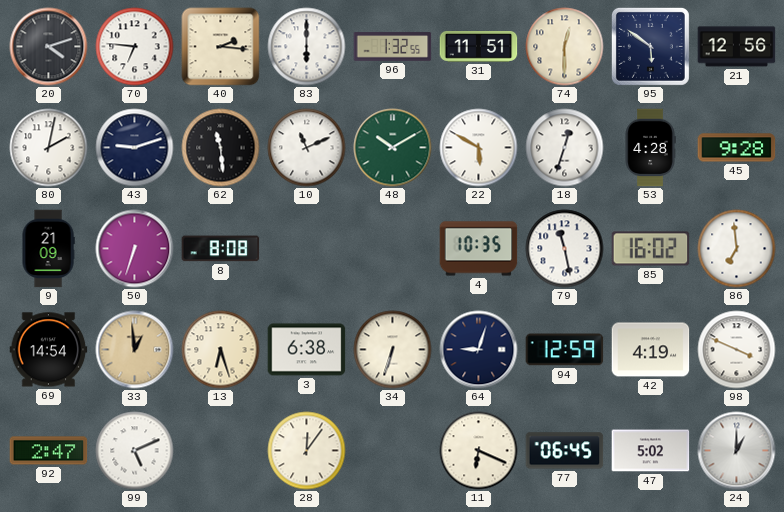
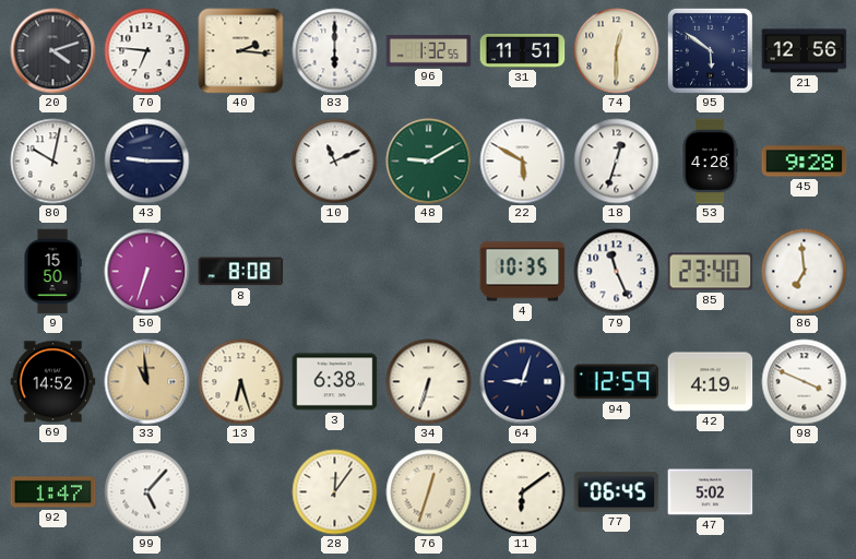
80: 2:02 -> 10:02 (53, 162)
43: 9:12 -> 9:15 (147, 162)
62: 11:29 -> none (221, 148)
48: 10:10 -> 9:10 (429, 162)
9: 21:09 -> 15:50 (52, 272)
79: 11:28 -> 11:26 (617, 272)
85: 16:02 -> 23:40 (711, 272)
69: 14:54 -> 14:52 (53, 382)
33: 12:59 -> 10:59 (147, 382)
92: 2:47 -> 1:47 (53, 492)
99: 5:11 -> 5:07 (147, 492)
76: none -> 12:33 (429, 492)
11: 6:19 -> 6:09 (523, 492)
24: 1:00 -> none (737, 451)
